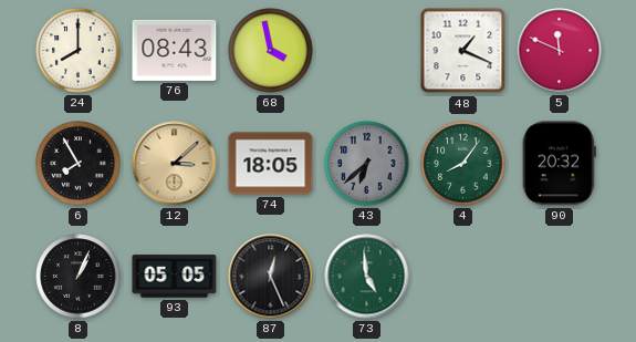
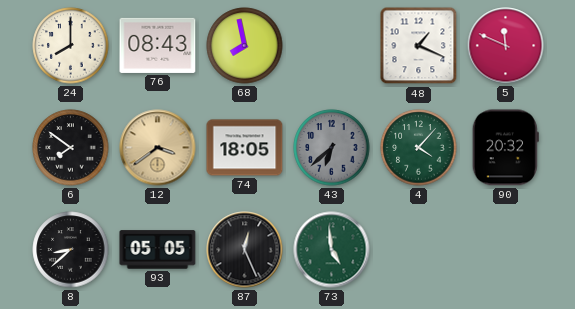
68: 3:58 -> 7:58 (245, 46)
6: 7:55 -> 7:51 (71, 148)
12: 3:08 -> 3:39 (158, 148)
4: 8:06 -> 4:07 (419, 148)
8: 1:04 -> 8:38 (71, 250)
